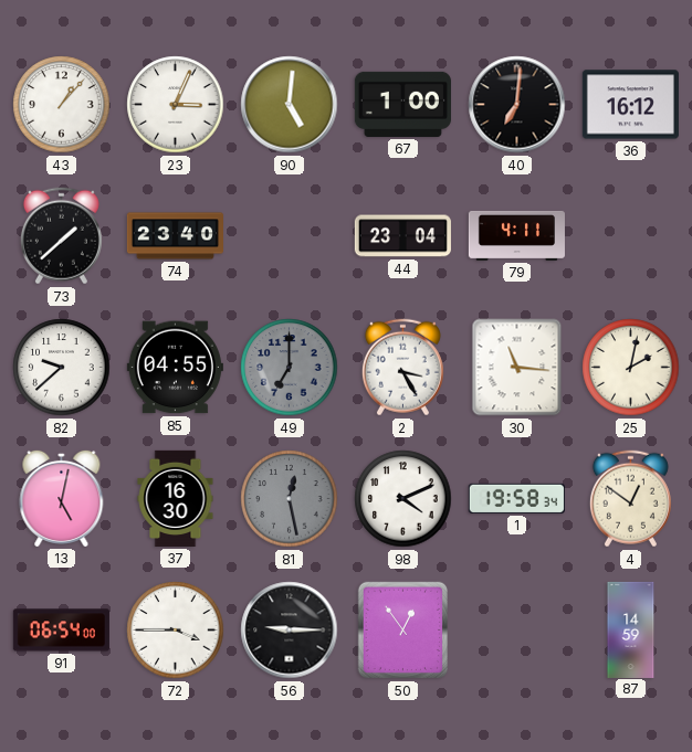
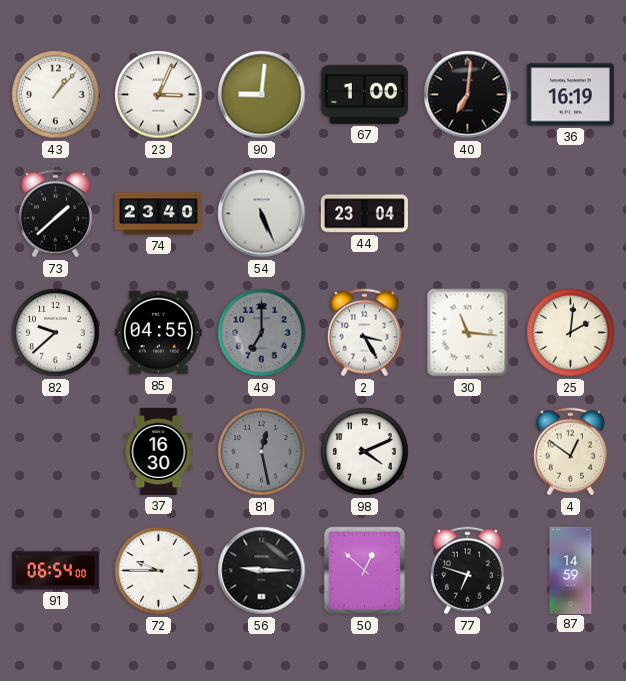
90: 5:01 -> 9:01 (262, 95)
36: 16:12 -> 16:19 (570, 95)
54: none -> 5:26 (262, 214)
79: 4:11 -> none (516, 235)
25: 2:02 -> 2:01 (571, 333)
13: 5:02 -> none (62, 498)
1: 19:58 -> none (516, 498)
72: 3:45 -> 9:45 (159, 571)
50: 12:54 -> 12:52 (364, 571)
77: none -> 6:48 (467, 571)
